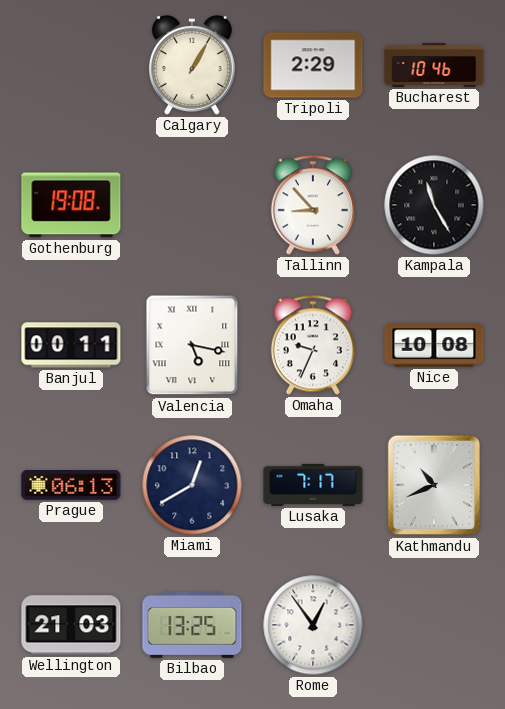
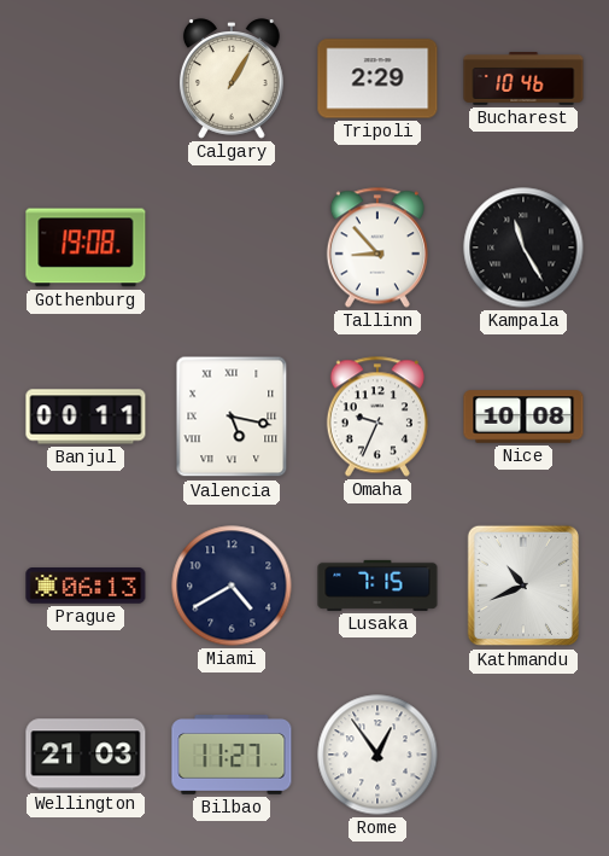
Miami: 12:40 -> 4:40 (232, 586)
Lusaka: 7:17 -> 7:15 (377, 586)
Bilbao: 13:25 -> 11:27 (232, 756)
